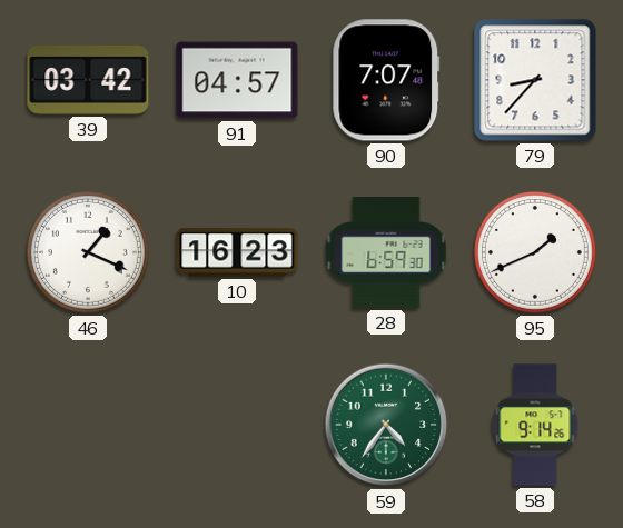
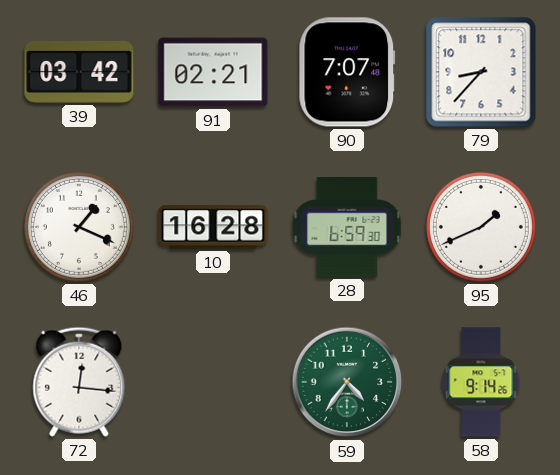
91: 04:57 -> 02:21 (213, 72)
10: 16:23 -> 16:28 (213, 227)
72: none -> 12:16 (79, 382)
